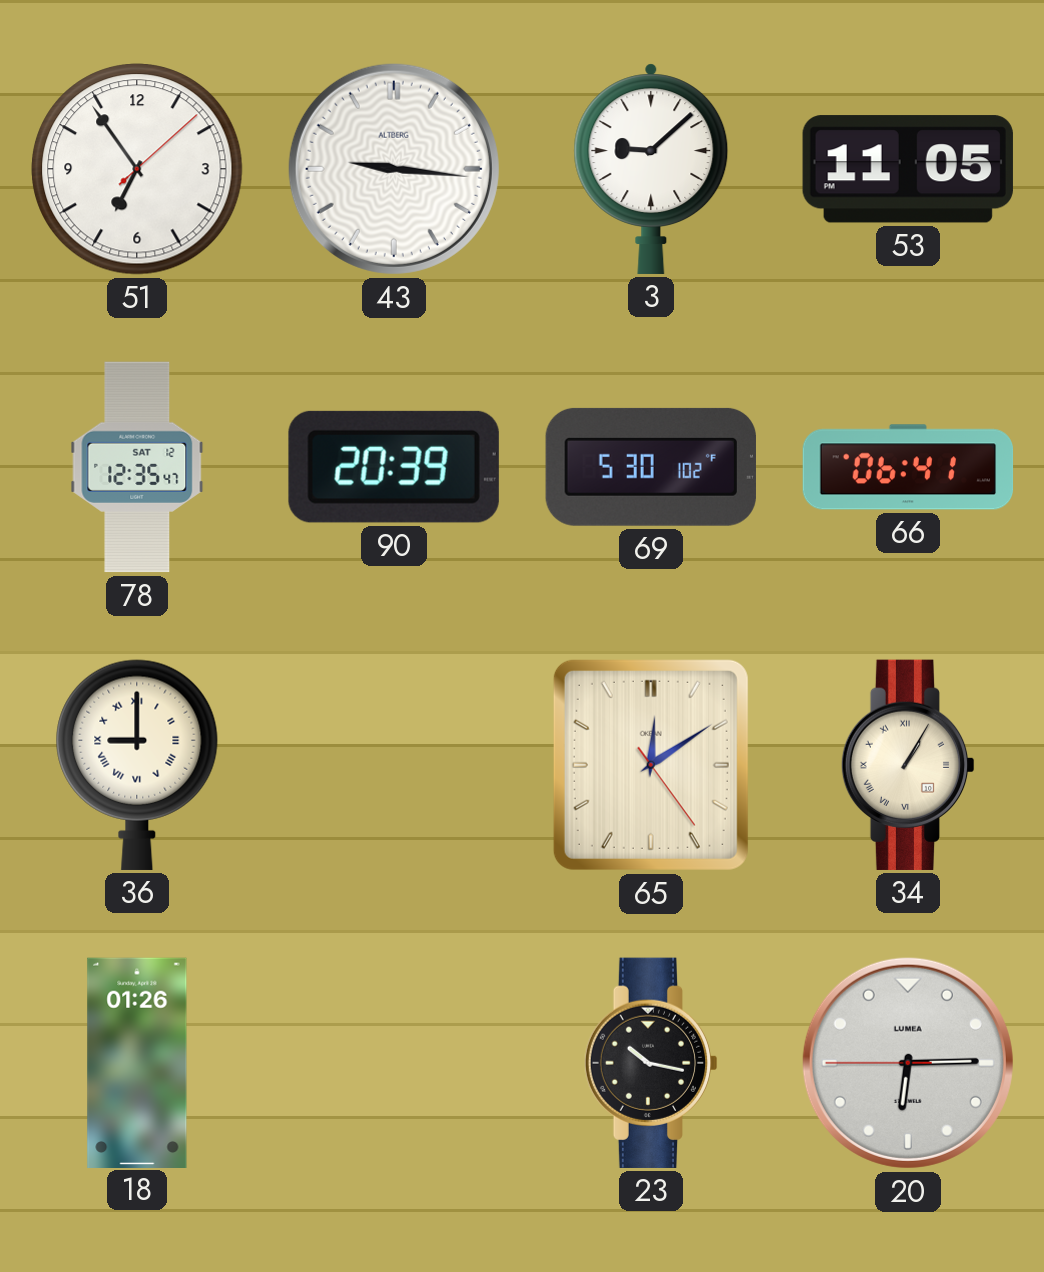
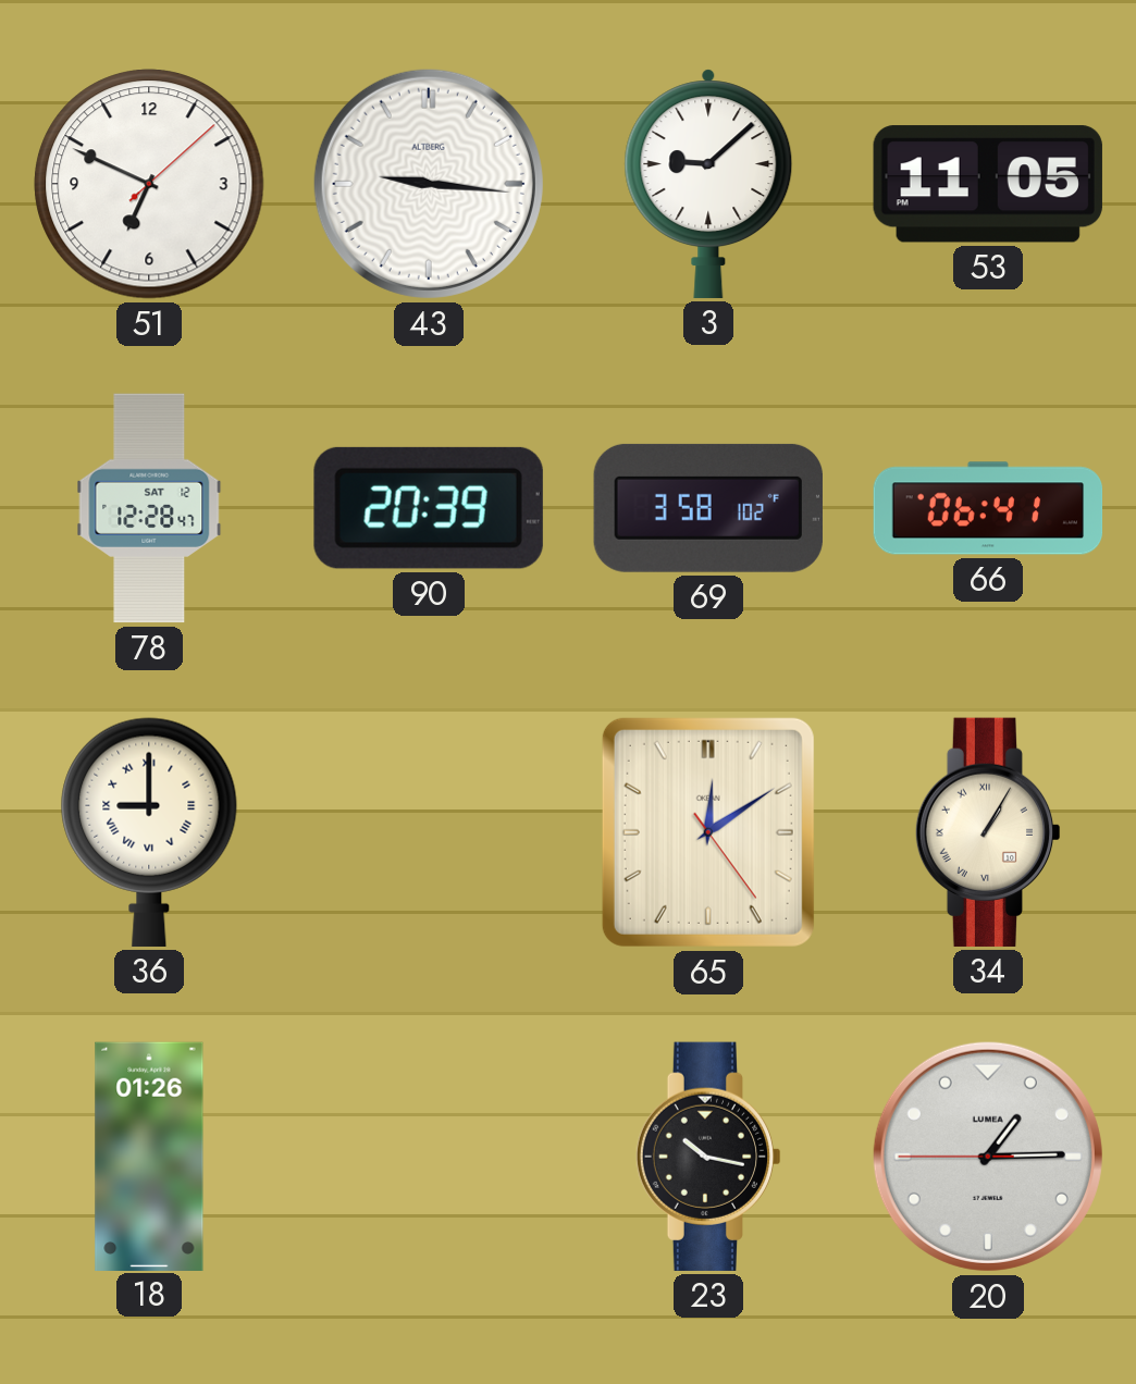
51: 6:54 -> 6:49 (149, 184)
78: 12:35 -> 12:28 (149, 508)
69: 5:30 -> 3:58 (708, 508)
20: 6:14 -> 1:14 (988, 1157)
